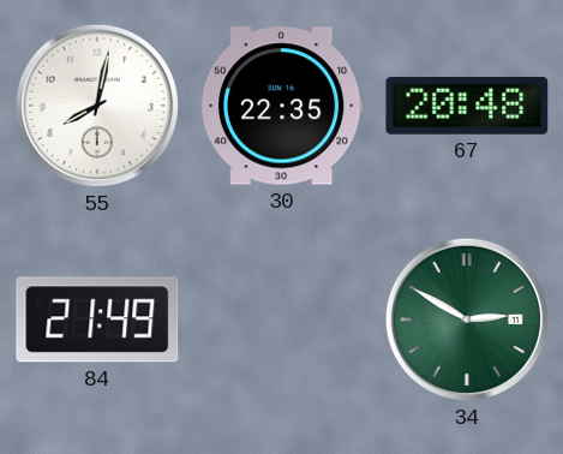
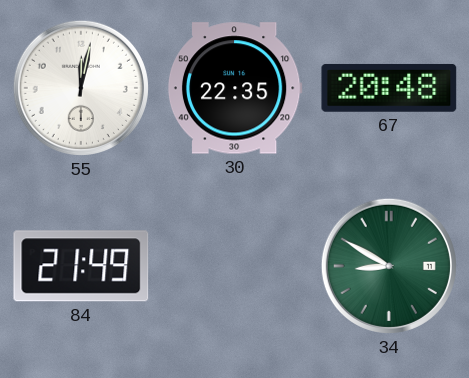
55: 8:02 -> 12:02 (81, 88)
34: 2:50 -> 8:50 (389, 266)
